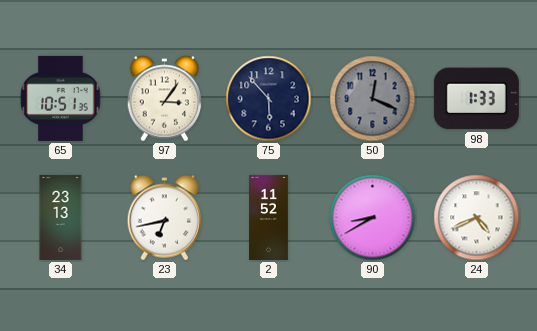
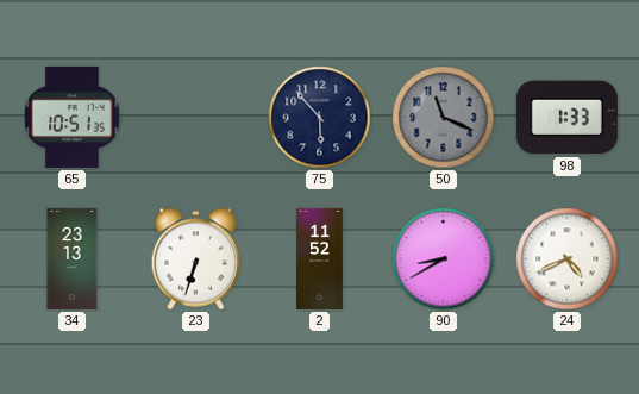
97: 3:06 -> none (165, 99)
50: 12:19 -> 11:19 (444, 118)
23: 6:43 -> 6:33 (196, 259)
